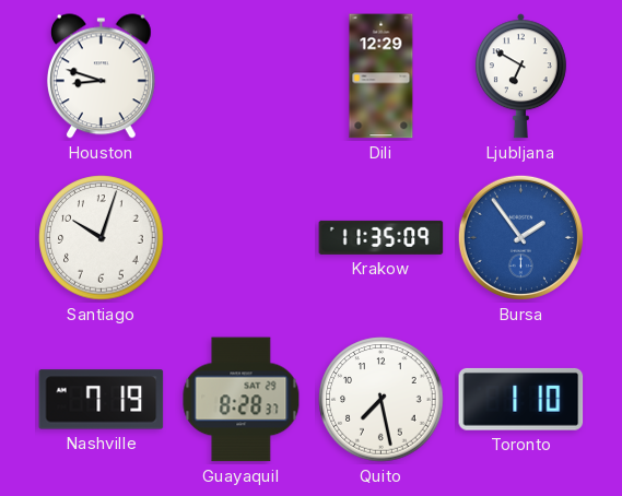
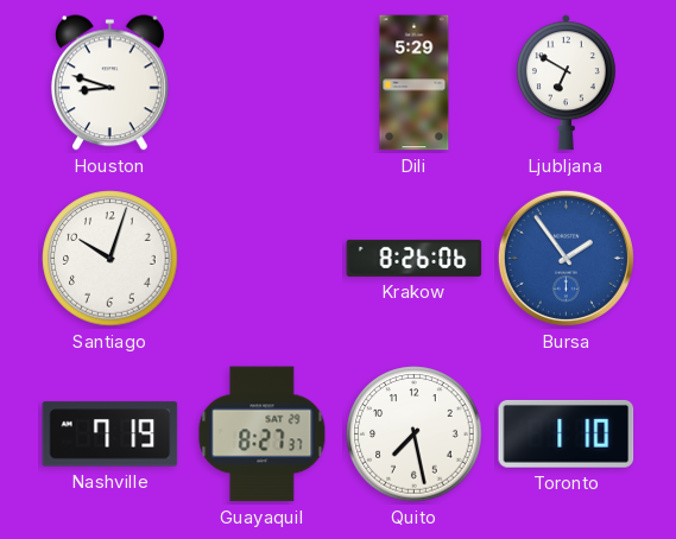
Dili: 12:29 -> 5:29 (415, 83)
Krakow: 11:35 -> 8:26 (415, 258)
Guayaquil: 8:28 -> 8:27 (263, 435)
